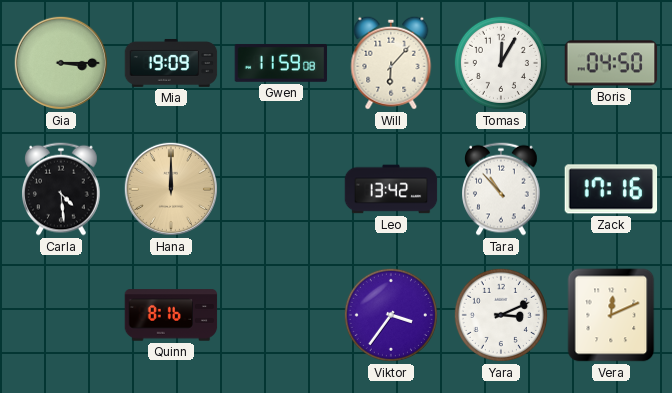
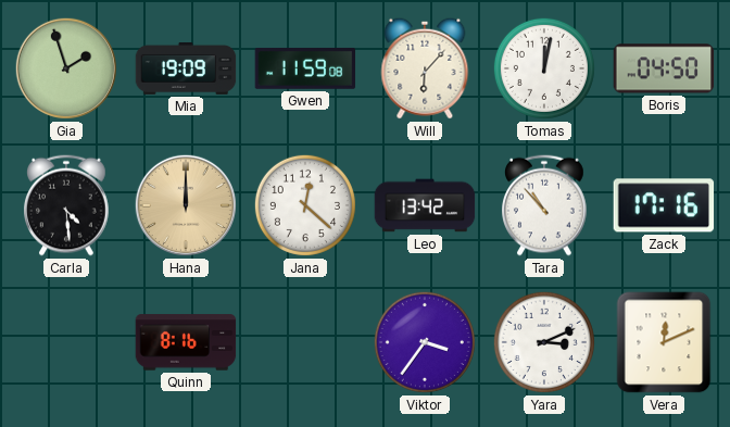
Gia: 3:15 -> 1:57 (66, 68)
Tomas: 12:05 -> 12:02 (544, 68)
Jana: none -> 12:22 (305, 205)
